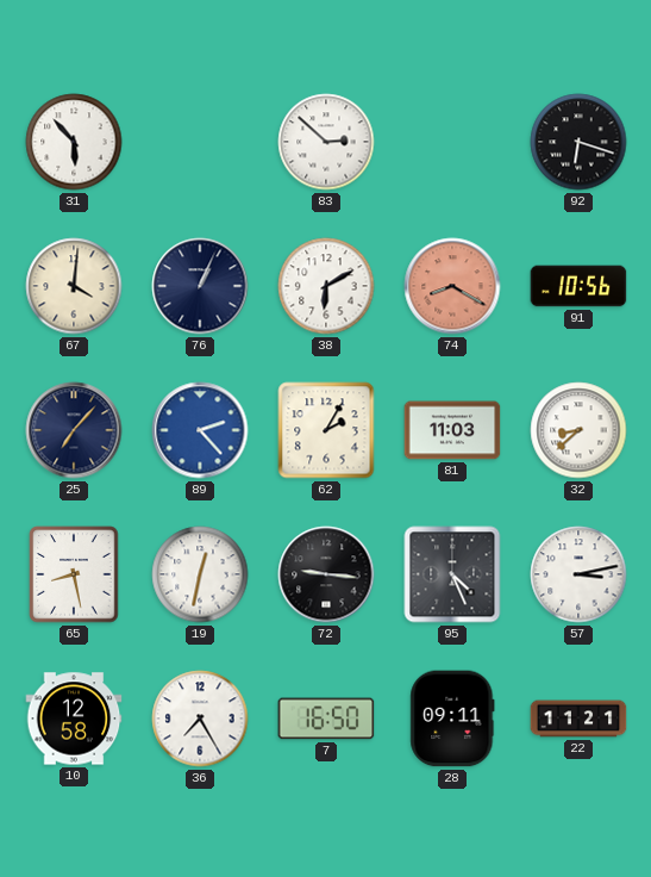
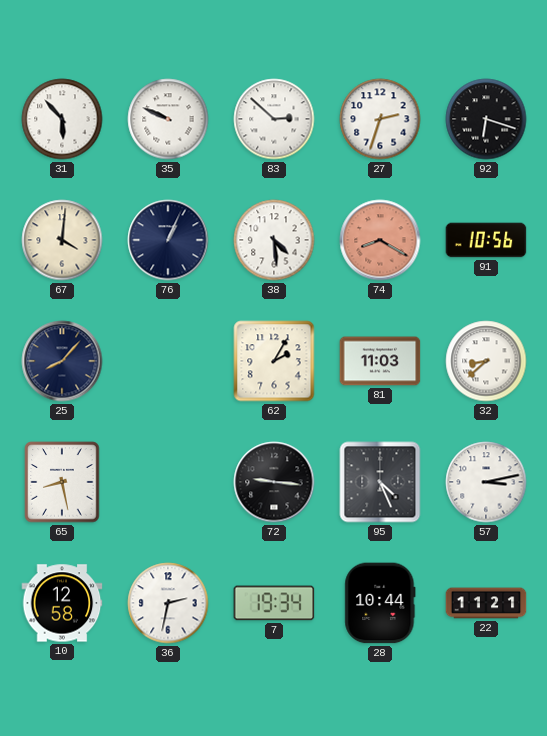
35: none -> 9:49 (168, 119)
27: none -> 2:33 (380, 119)
38: 6:10 -> 4:29 (274, 240)
25: 7:07 -> 8:07 (62, 361)
89: 2:23 -> none (200, 430)
19: 12:32 -> none (200, 574)
36: 7:25 -> 2:32 (168, 603)
7: 16:50 -> 19:34 (274, 603)
28: 09:11 -> 10:44 (380, 603)
